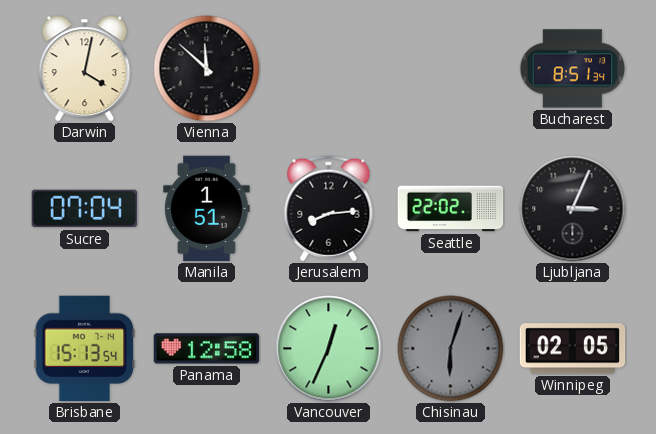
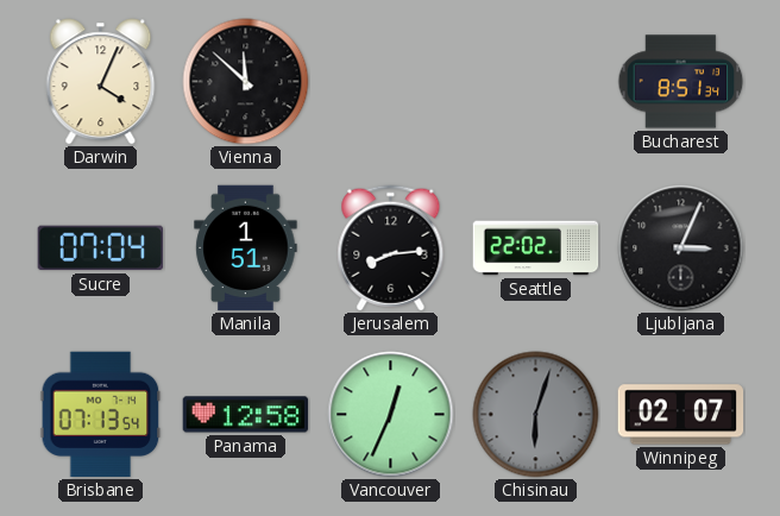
Darwin: 4:02 -> 4:04 (101, 82)
Brisbane: 15:13 -> 07:13 (101, 415)
Winnipeg: 02:05 -> 02:07 (681, 415)
